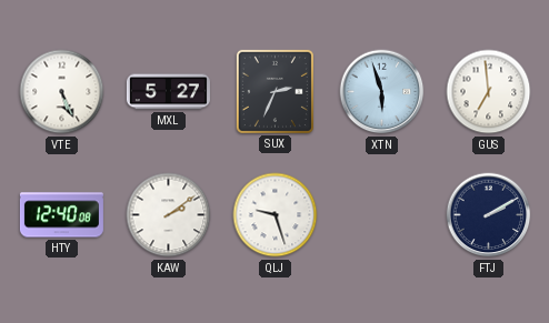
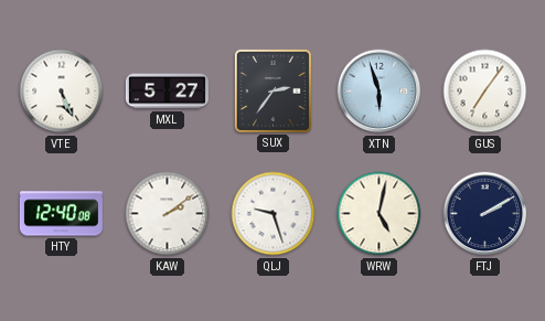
SUX: 2:34 -> 2:36 (272, 90)
GUS: 6:59 -> 7:06 (485, 92)
WRW: none -> 5:02 (380, 214)
